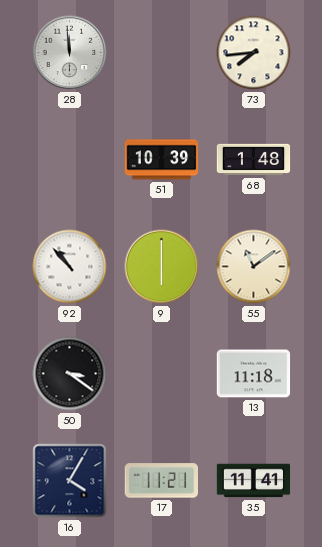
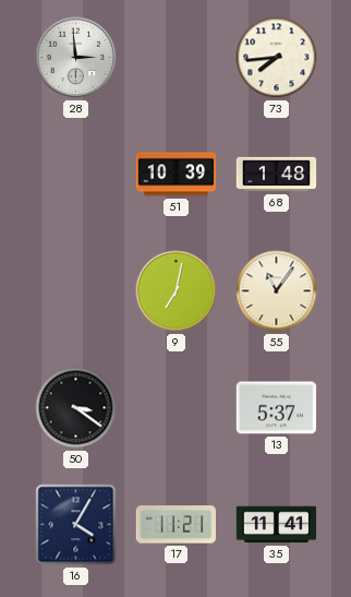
28: 11:59 -> 2:59 (76, 58)
92: 10:53 -> none (70, 267)
9: 6:00 -> 7:02 (177, 291)
55: 11:09 -> 11:06 (277, 291)
13: 11:18 -> 5:37 (277, 408)
